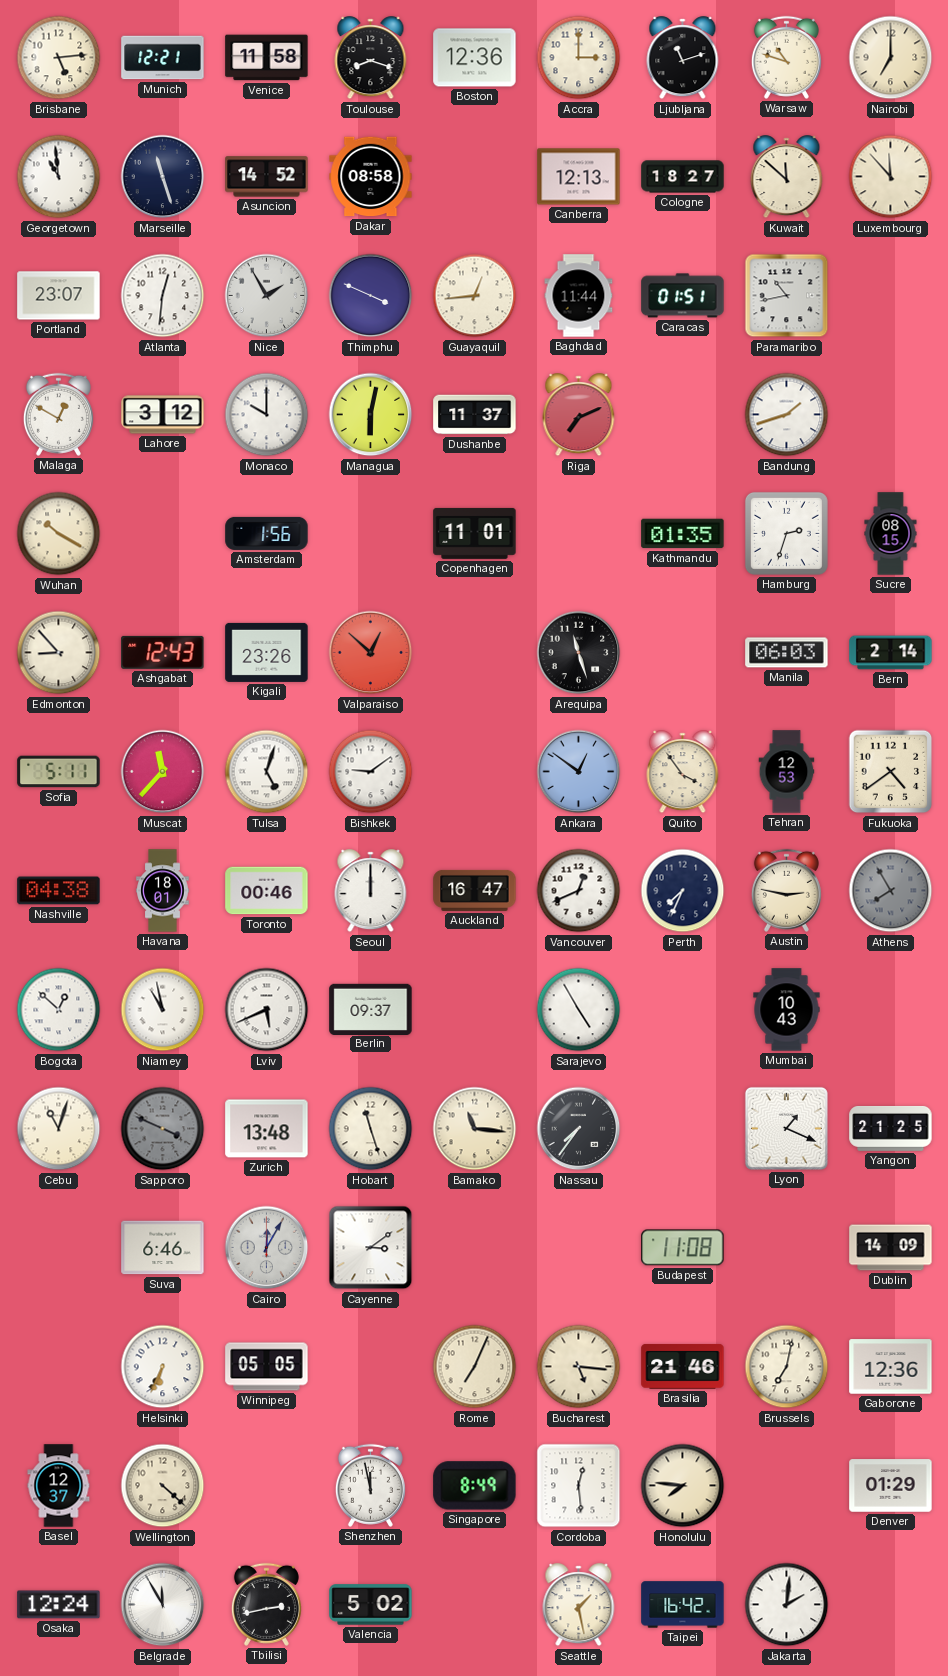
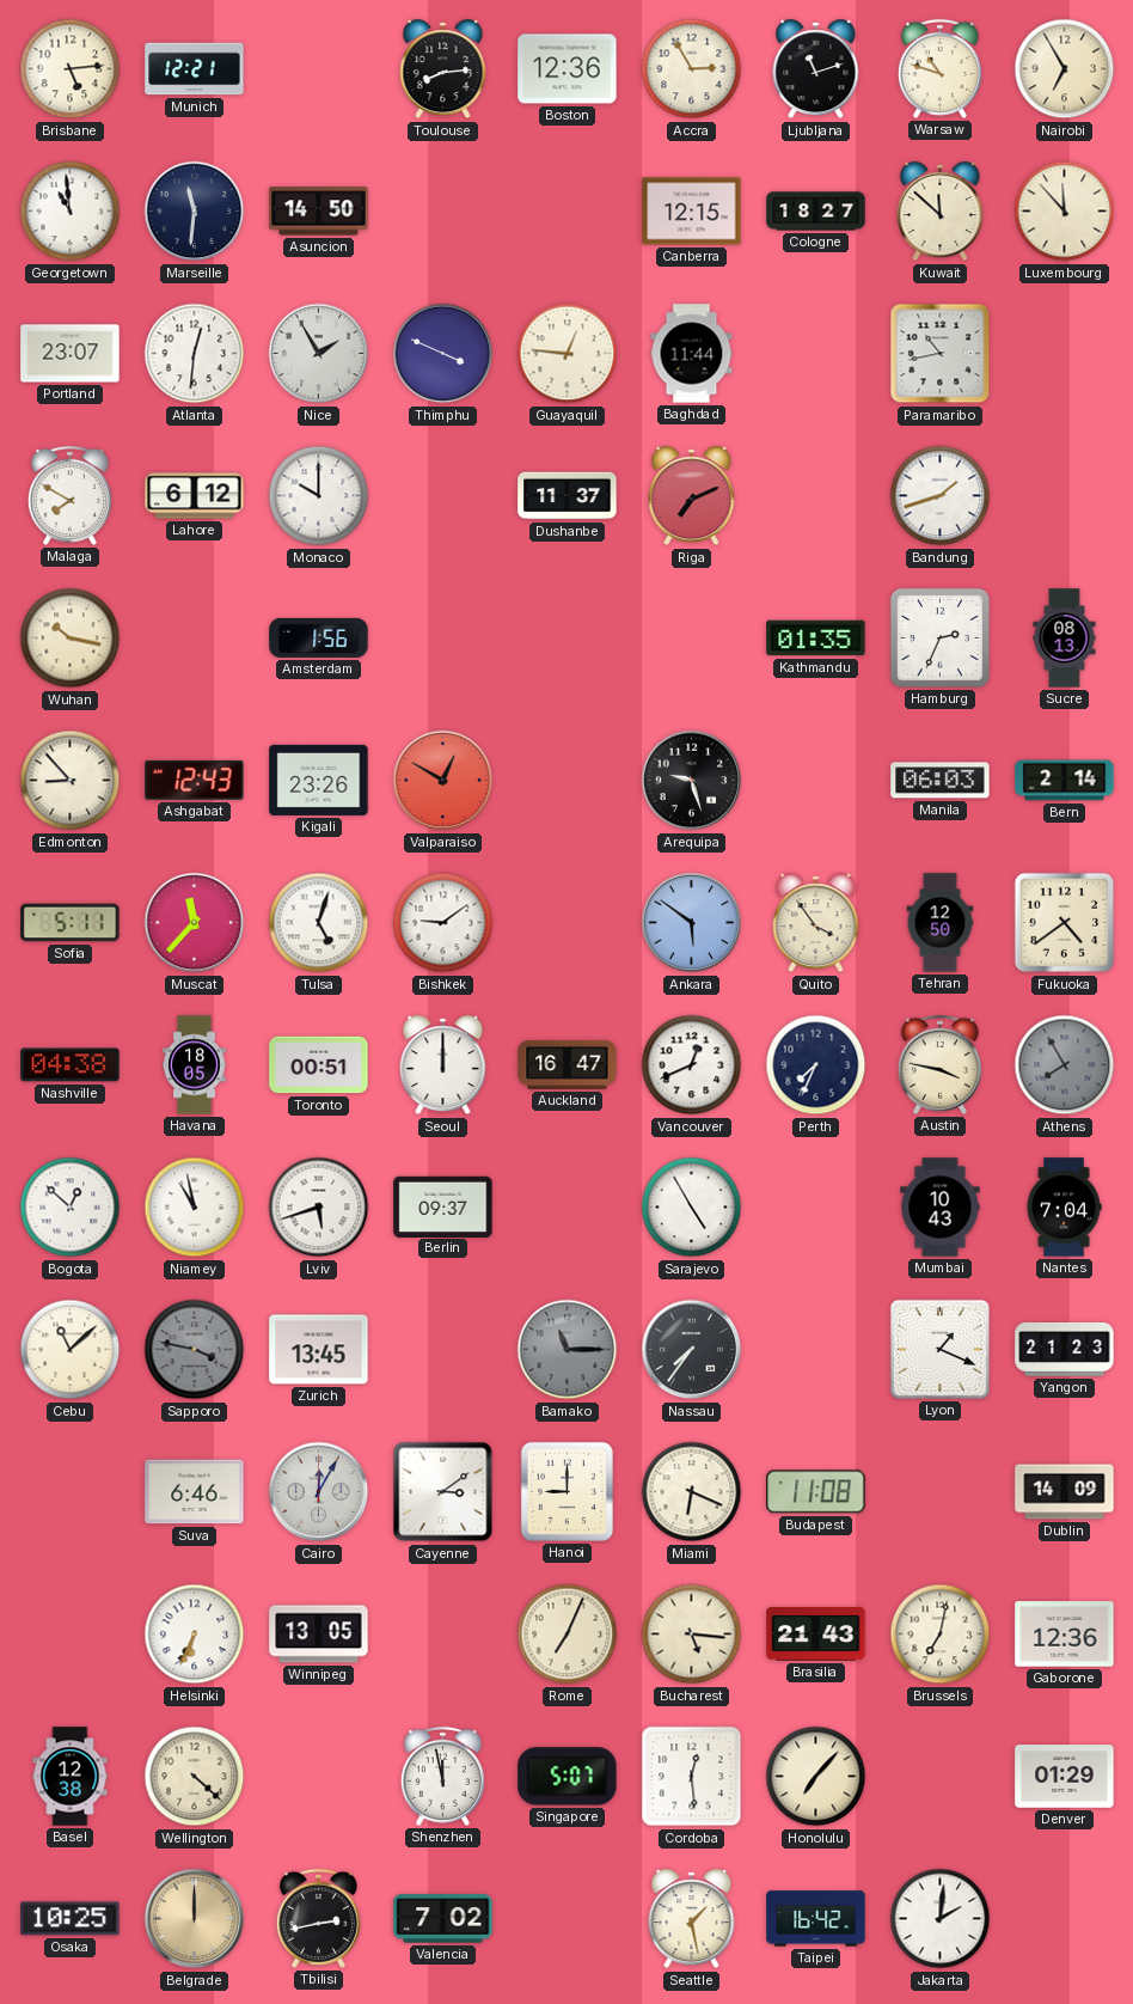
Venice: 11:58 -> none (267, 58)
Toulouse: 8:18 -> 8:14 (443, 69)
Accra: 3:00 -> 2:55 (692, 69)
Nairobi: 7:00 -> 6:55 (1065, 69)
Marseille: 11:27 -> 11:31 (195, 212)
Asuncion: 14:52 -> 14:50 (319, 212)
Dakar: 08:58 -> none (371, 177)
Canberra: 12:13 -> 12:15 (692, 212)
Guayaquil: 12:44 -> 12:46 (568, 354)
Caracas: 01:51 -> none (683, 296)
Malaga: 12:50 -> 7:50 (69, 495)
Lahore: 3:12 -> 6:12 (195, 496)
Managua: 6:02 -> none (371, 415)
Wuhan: 10:20 -> 10:17 (71, 639)
Copenhagen: 11:01 -> none (475, 533)
Hamburg: 2:33 -> 2:34 (939, 637)
Sucre: 08:15 -> 08:13 (1065, 639)
Valparaiso: 12:52 -> 12:50 (443, 781)
Arequipa: 11:27 -> 9:27 (692, 781)
Ankara: 12:51 -> 5:51 (692, 923)
Tehran: 12:53 -> 12:50 (941, 923)
Havana: 18:01 -> 18:05 (195, 1065)
Toronto: 00:46 -> 00:51 (319, 1065)
Austin: 2:47 -> 3:47 (939, 1064)
Lviv: 5:41 -> 5:42 (319, 1208)
Nantes: none -> 7:04 (1064, 1208)
Cebu: 11:03 -> 11:08 (71, 1350)
Sapporo: 3:49 -> 3:47 (195, 1350)
Zurich: 13:48 -> 13:45 (319, 1350)
Hobart: 11:27 -> none (371, 1129)
Bamako: 11:16 -> 11:15 (568, 1350)
Bamako dial: cream -> grey (568, 1350)
Yangon: 21:25 -> 21:23 (1065, 1349)
Hanoi: none -> 9:00 (566, 1491)
Miami: none -> 6:19 (692, 1492)
Winnipeg: 05:05 -> 13:05 (319, 1635)
Brasilia: 21:46 -> 21:43 (816, 1633)
Basel: 12:37 -> 12:38 (71, 1777)
Singapore: 8:49 -> 5:07 (568, 1777)
Honolulu: 7:46 -> 7:07 (816, 1777)
Osaka: 12:24 -> 10:25 (71, 1919)
Belgrade: 11:55 -> 12:00 (195, 1919)
Belgrade dial: white -> champagne (195, 1919)
Valencia: 5:02 -> 7:02 (443, 1919)
